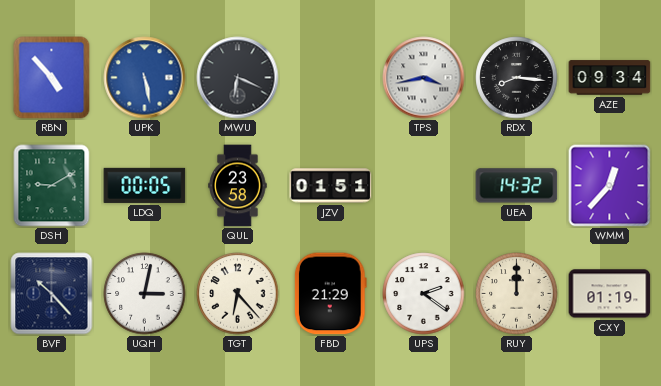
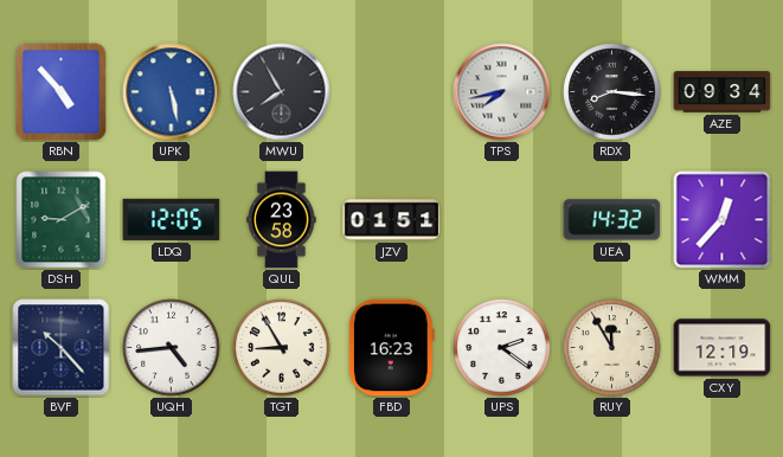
MWU: 6:19 -> 7:55 (282, 92)
TPS: 3:43 -> 7:43 (502, 92)
LDQ: 00:05 -> 12:05 (172, 219)
UQH: 3:02 -> 4:44 (172, 348)
TGT: 6:23 -> 8:55 (282, 348)
FBD: 21:29 -> 16:23 (391, 348)
RUY: 12:00 -> 11:55 (612, 348)
CXY: 01:19 -> 12:19 (723, 348)
